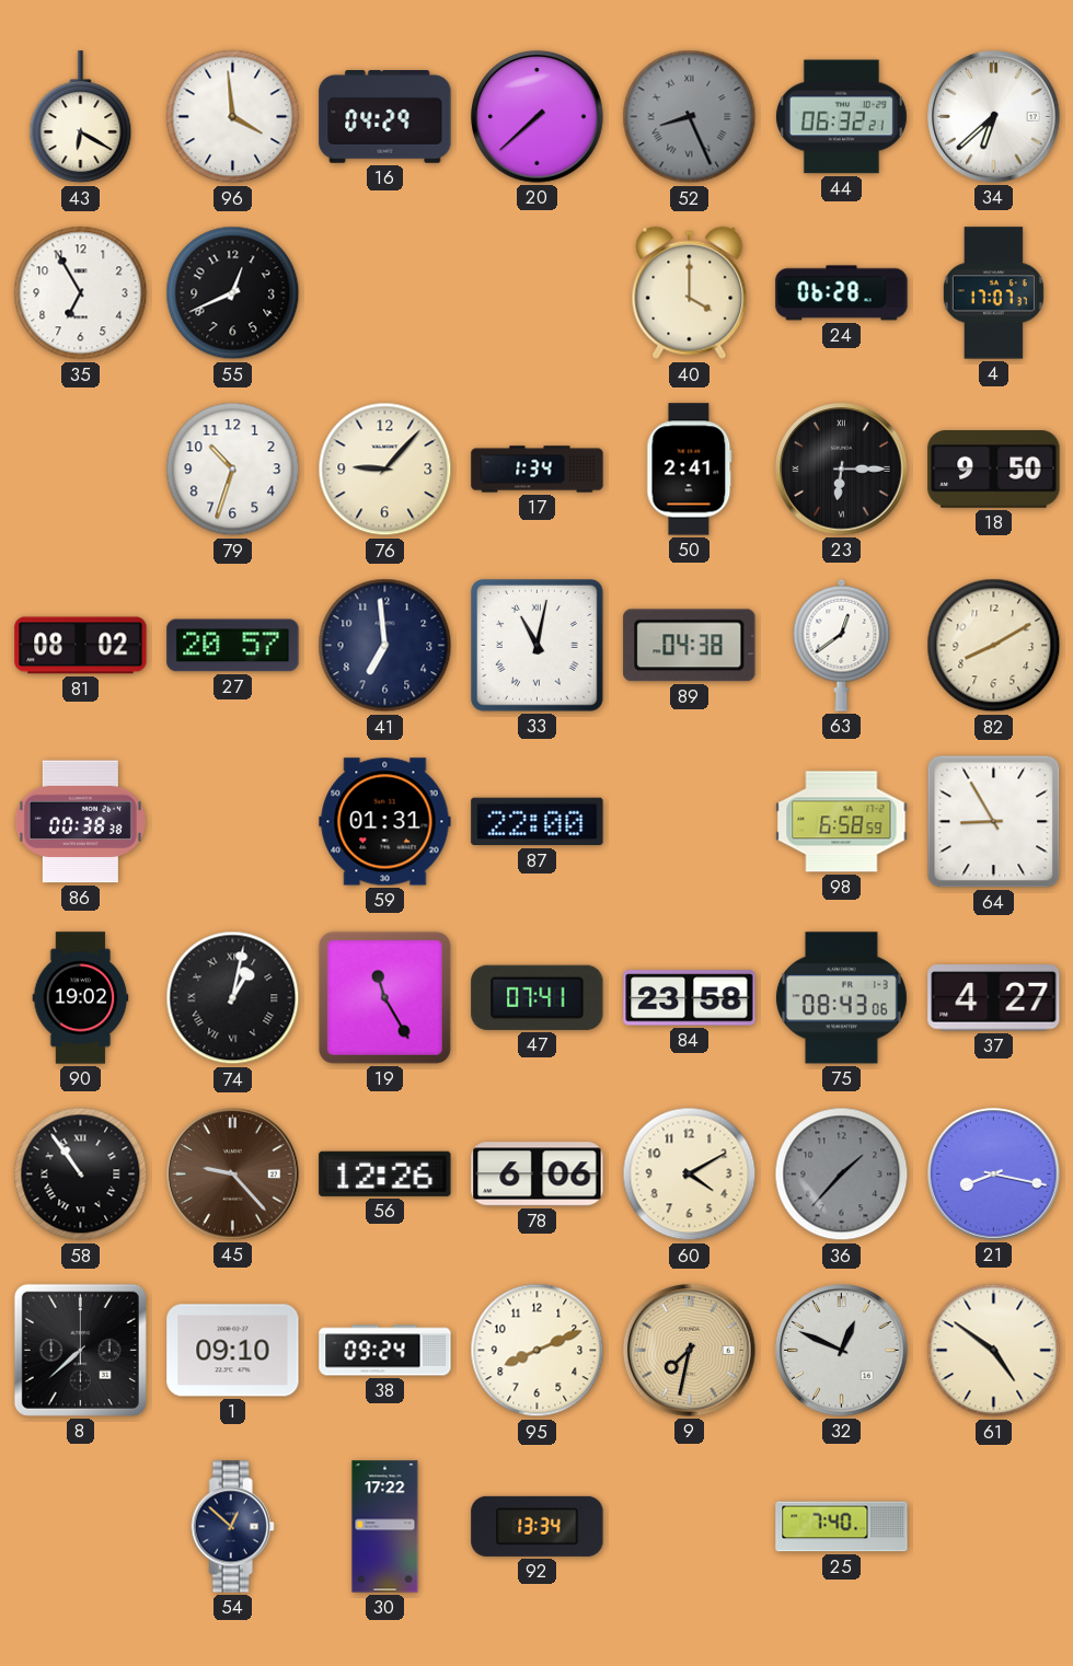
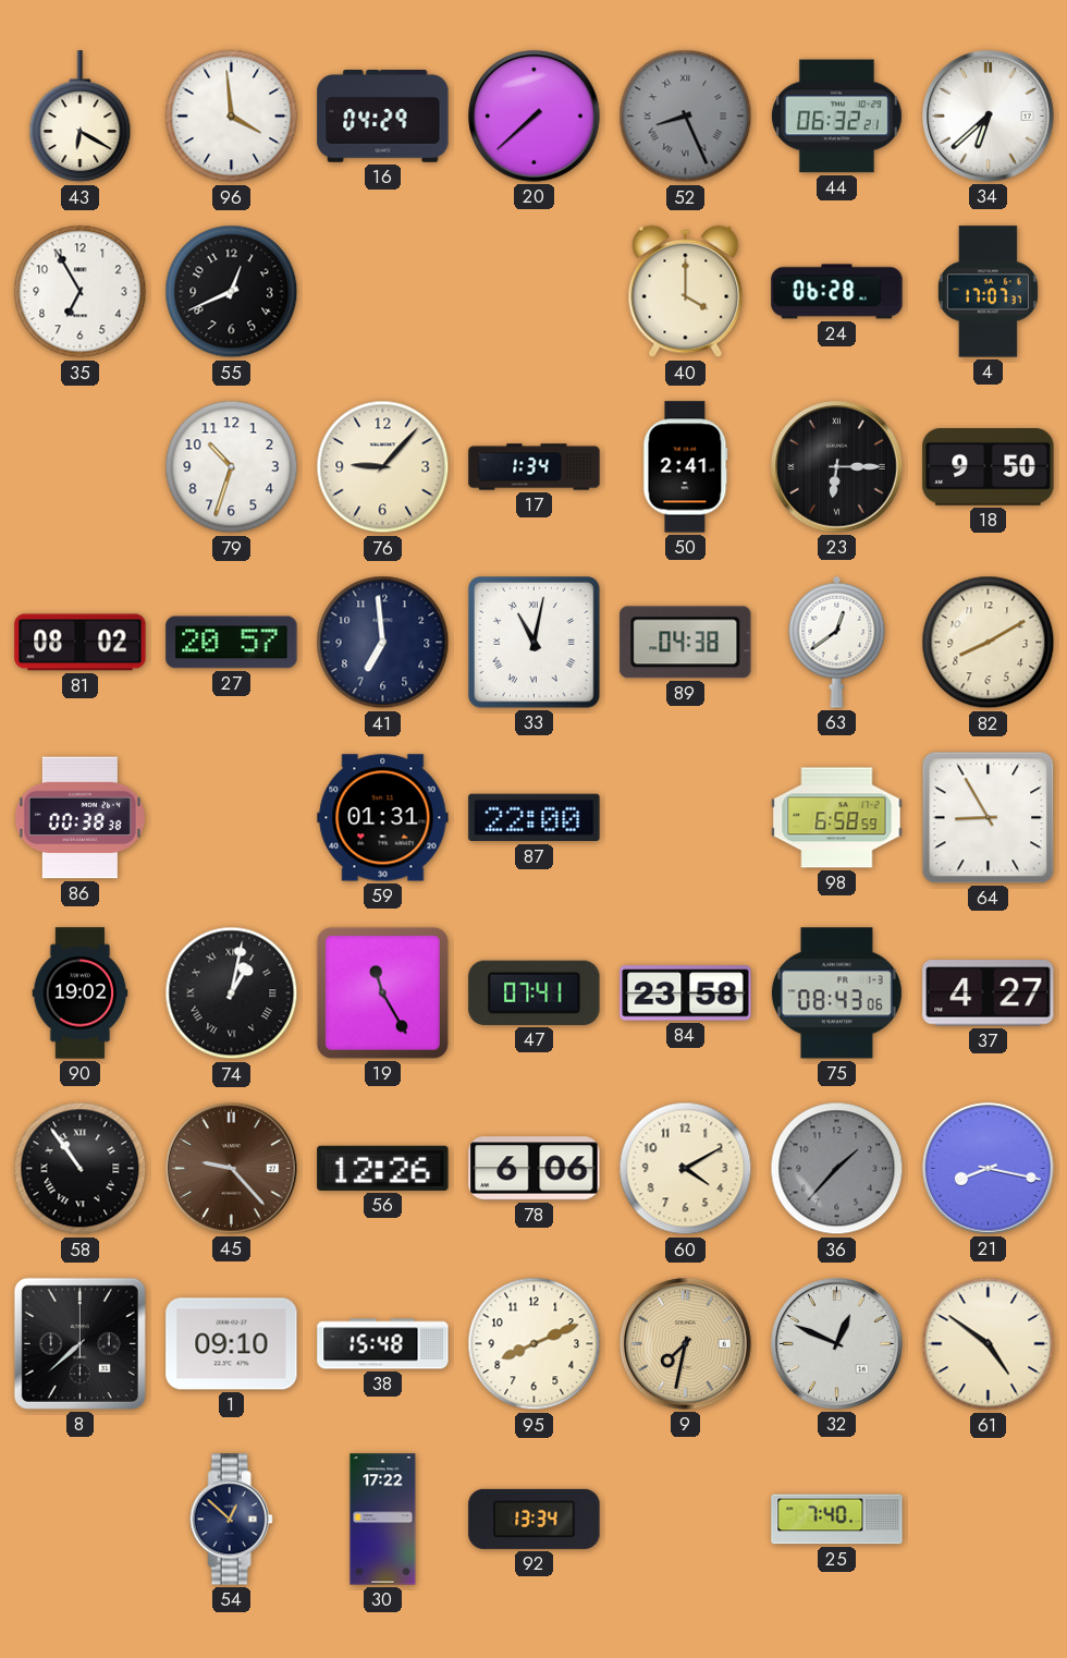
38: 09:24 -> 15:48 (383, 1344)
